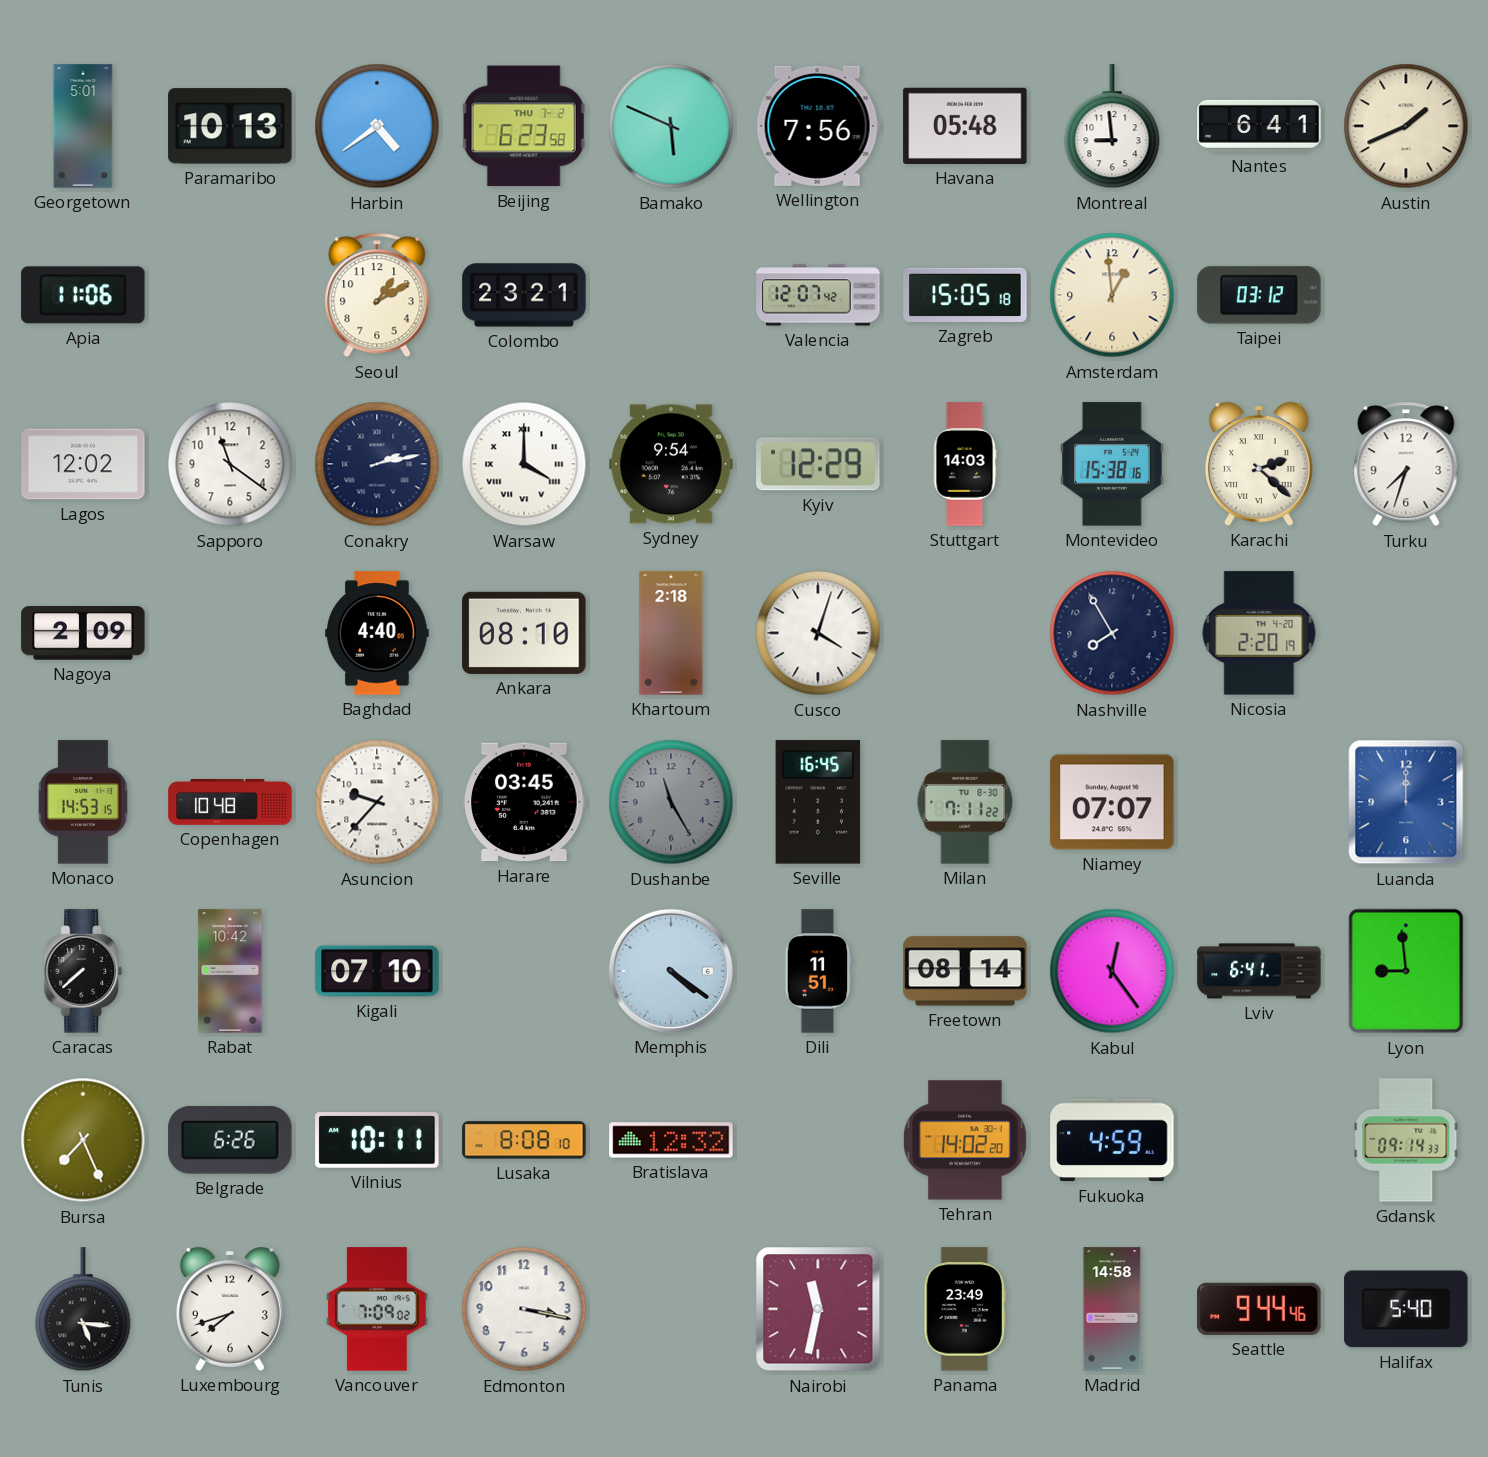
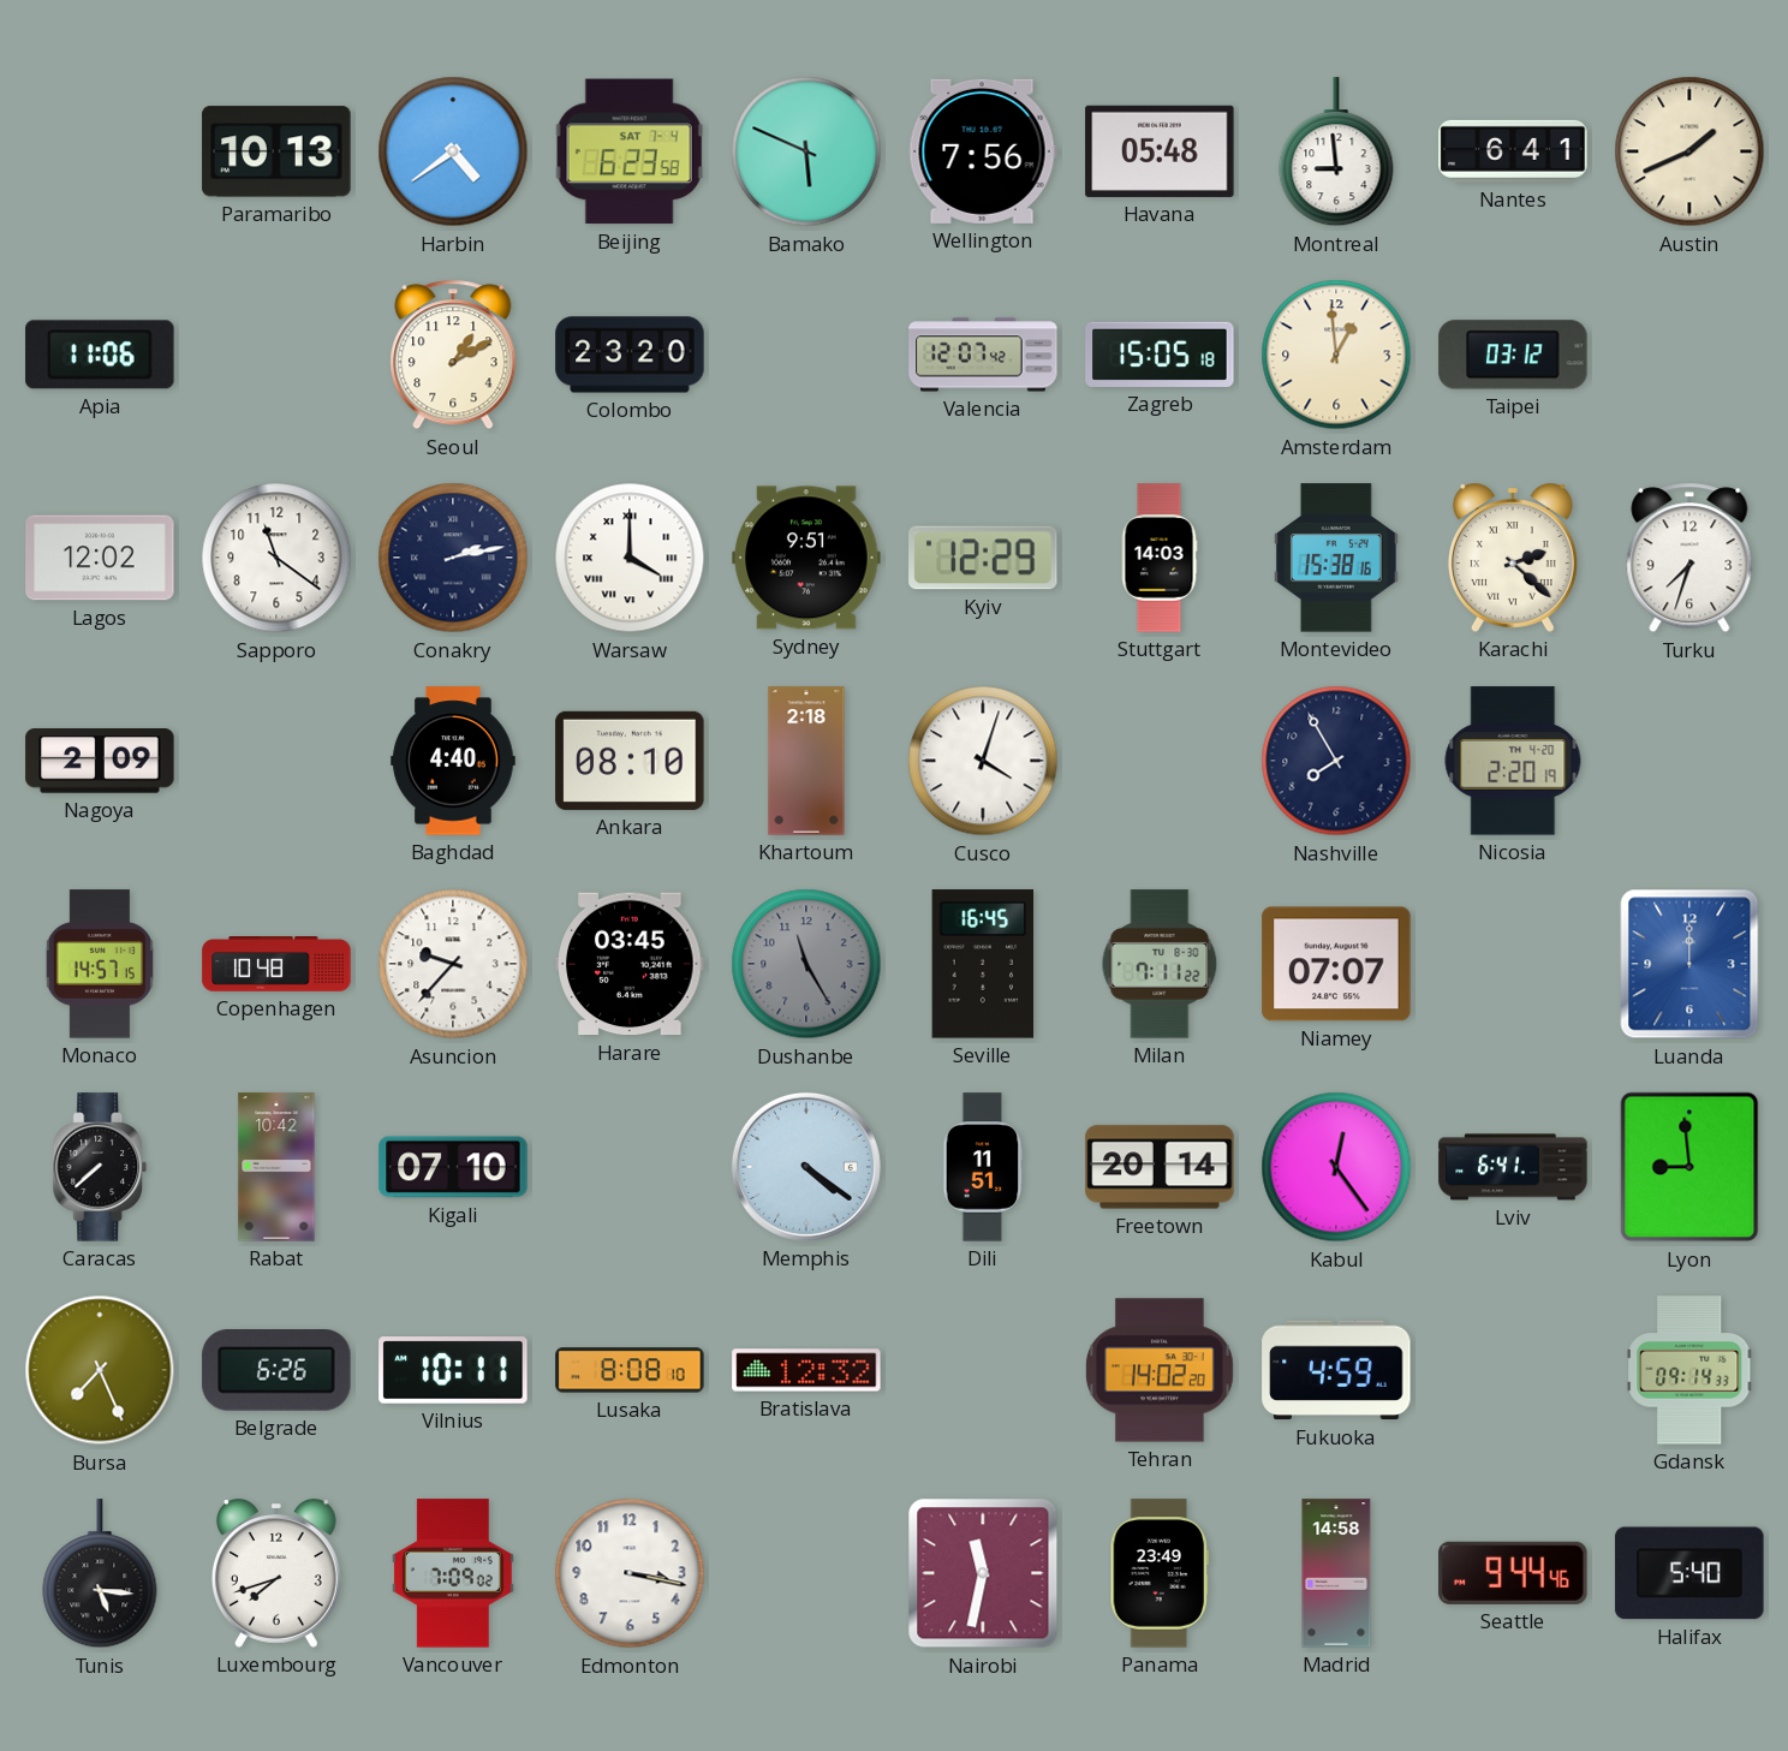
Georgetown: 5:01 -> none (83, 126)
Beijing date: THU 7-2 -> SAT 7-4 (630, 151)
Colombo: 23:21 -> 23:20 (630, 355)
Sydney: 9:54 -> 9:51 (806, 558)
Monaco: 14:53 -> 14:57 (100, 964)
Freetown: 08:14 -> 20:14 (1160, 1167)
